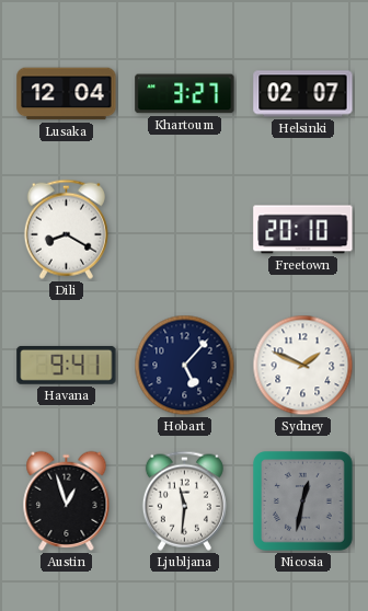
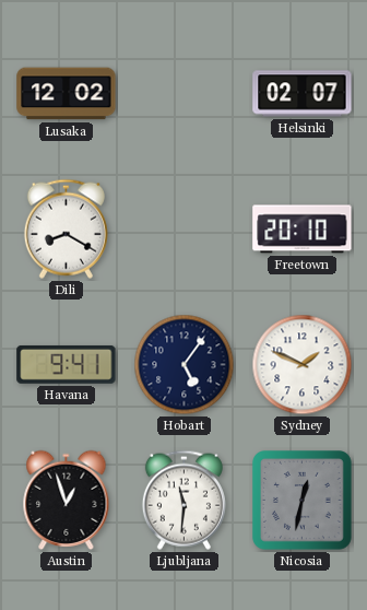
Lusaka: 12:04 -> 12:02 (67, 94)
Khartoum: 3:27 -> none (185, 94)
Hobart: 5:07 -> 5:06 (185, 365)
